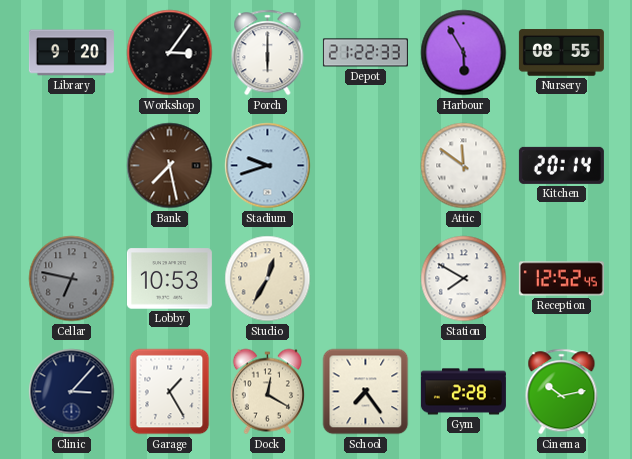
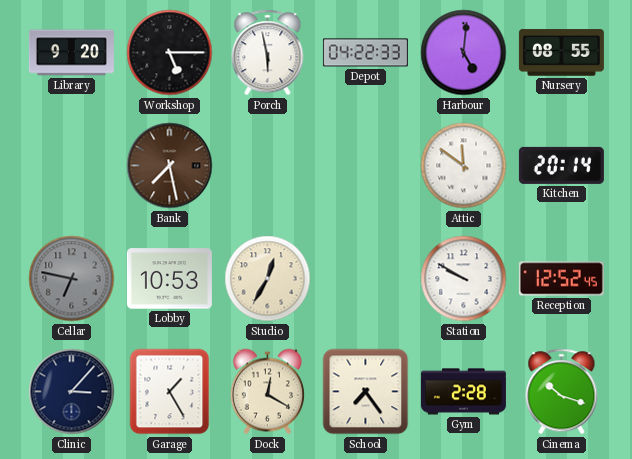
Workshop: 3:06 -> 5:15 (170, 53)
Porch: 6:00 -> 5:58 (268, 53)
Depot: 21:22 -> 04:22 (365, 53)
Harbour: 5:55 -> 5:01 (464, 53)
Stadium: 9:42 -> none (268, 166)
Station: 7:50 -> 9:50 (464, 279)
Cinema: 10:13 -> 10:18 (562, 392)
